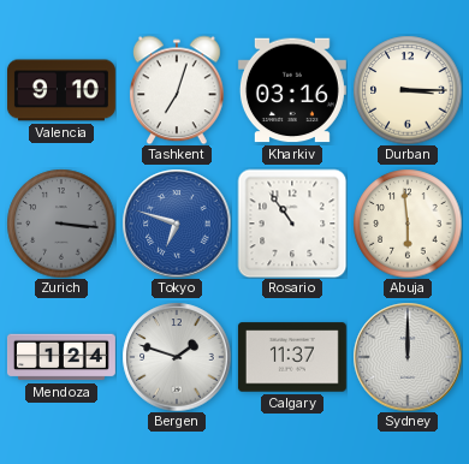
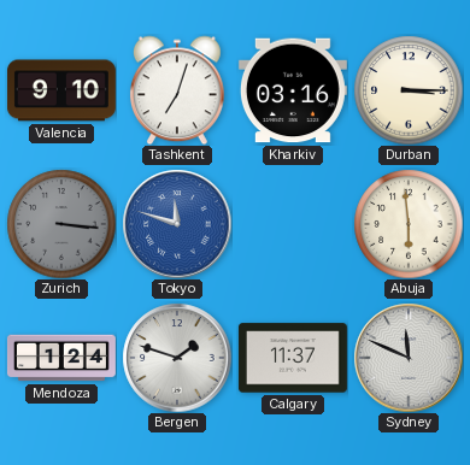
Tokyo: 6:48 -> 11:48 (177, 224)
Rosario: 10:54 -> none (292, 224)
Sydney: 12:00 -> 11:49 (409, 358)
